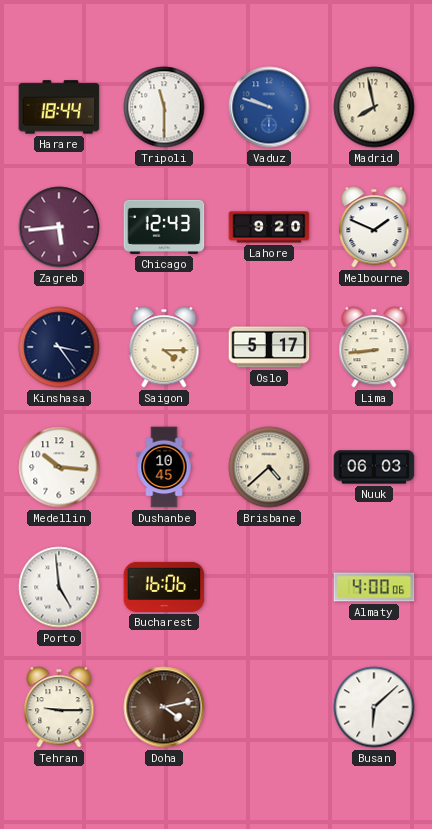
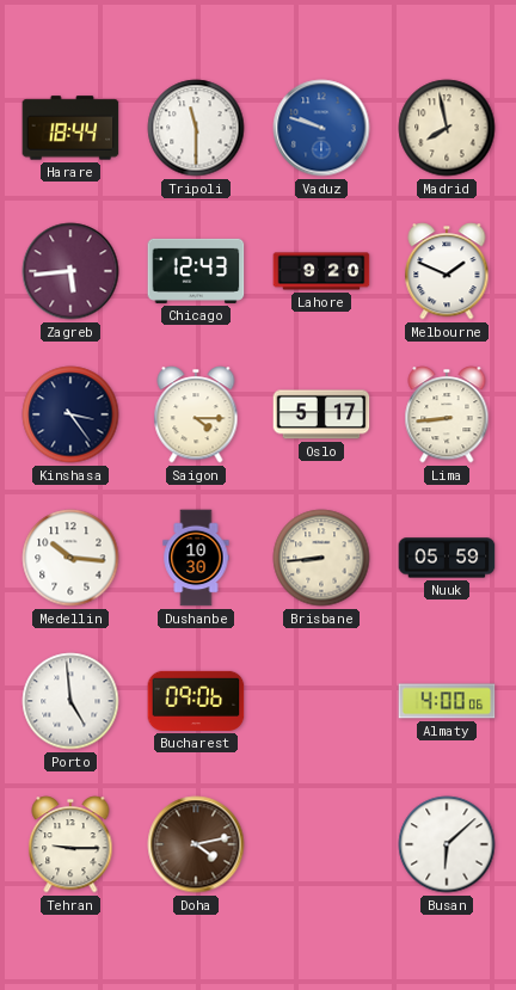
Dushanbe: 10:45 -> 10:30 (196, 558)
Brisbane: 4:38 -> 8:44 (321, 558)
Nuuk: 06:03 -> 05:59 (447, 558)
Bucharest: 16:06 -> 09:06 (196, 701)
